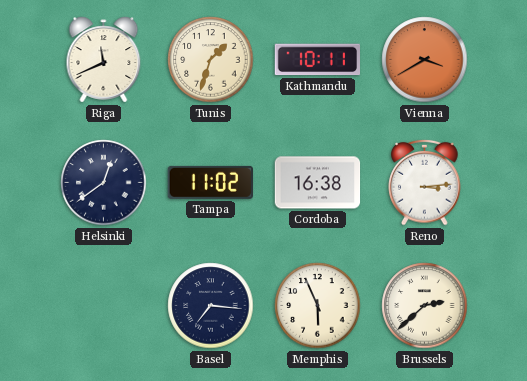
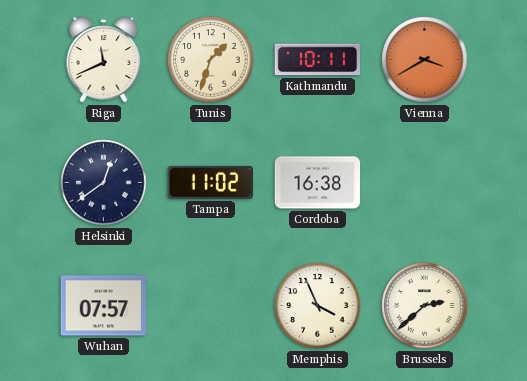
Reno: 3:14 -> none (425, 182)
Wuhan: none -> 07:57 (103, 306)
Basel: 7:16 -> none (211, 306)
Memphis: 5:56 -> 3:56 (318, 306)
